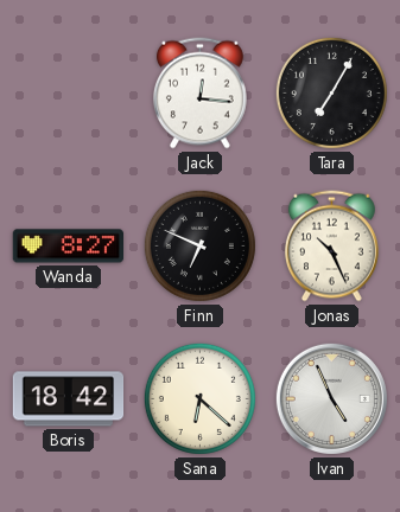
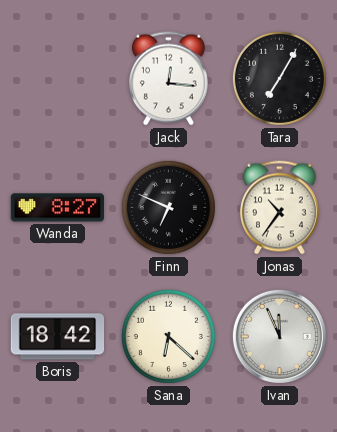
Jonas: 10:26 -> 10:36 (279, 208)
Ivan: 4:56 -> 11:56 (279, 336)
